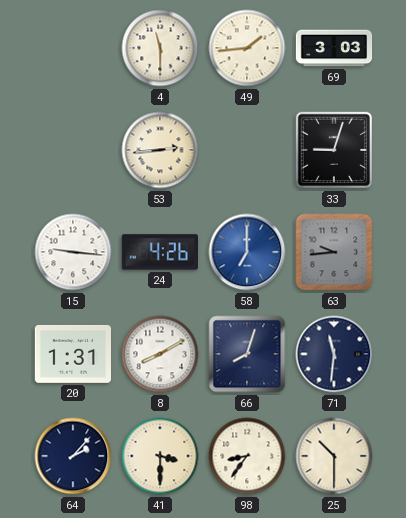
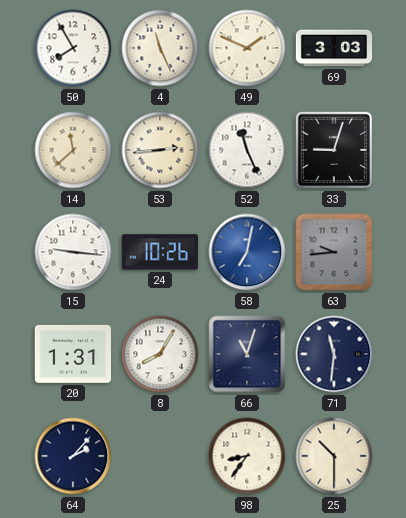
50: none -> 7:55 (73, 48)
4: 11:30 -> 11:26 (160, 48)
49: 1:44 -> 1:49 (247, 48)
14: none -> 11:38 (73, 150)
52: none -> 11:26 (247, 150)
24: 4:26 -> 10:26 (159, 252)
58: 7:00 -> 7:02 (247, 252)
8: 8:10 -> 8:05 (160, 354)
66: 8:03 -> 11:03 (247, 354)
41: 3:30 -> none (160, 456)
